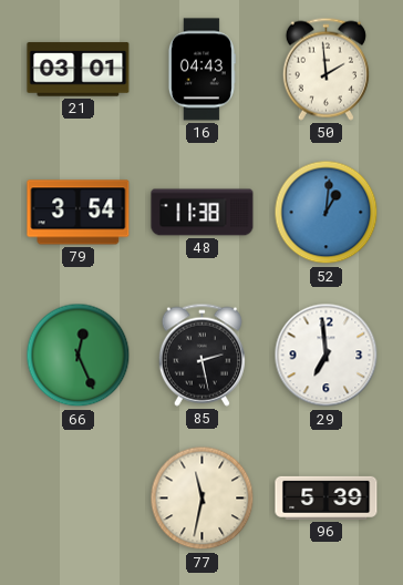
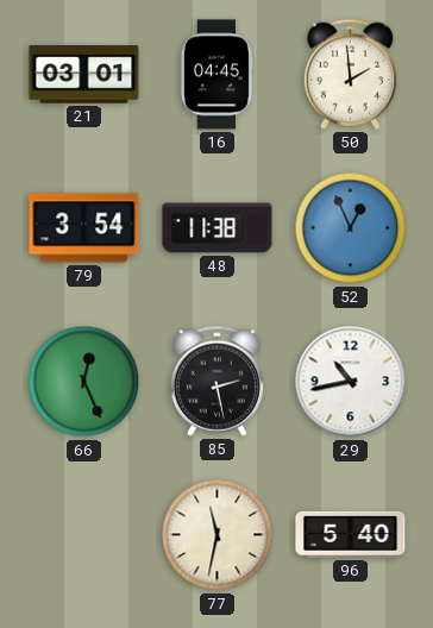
16: 04:43 -> 04:45 (216, 75)
52: 1:01 -> 12:56 (351, 228)
29: 6:59 -> 10:43 (351, 382)
96: 5:39 -> 5:40 (351, 534)
